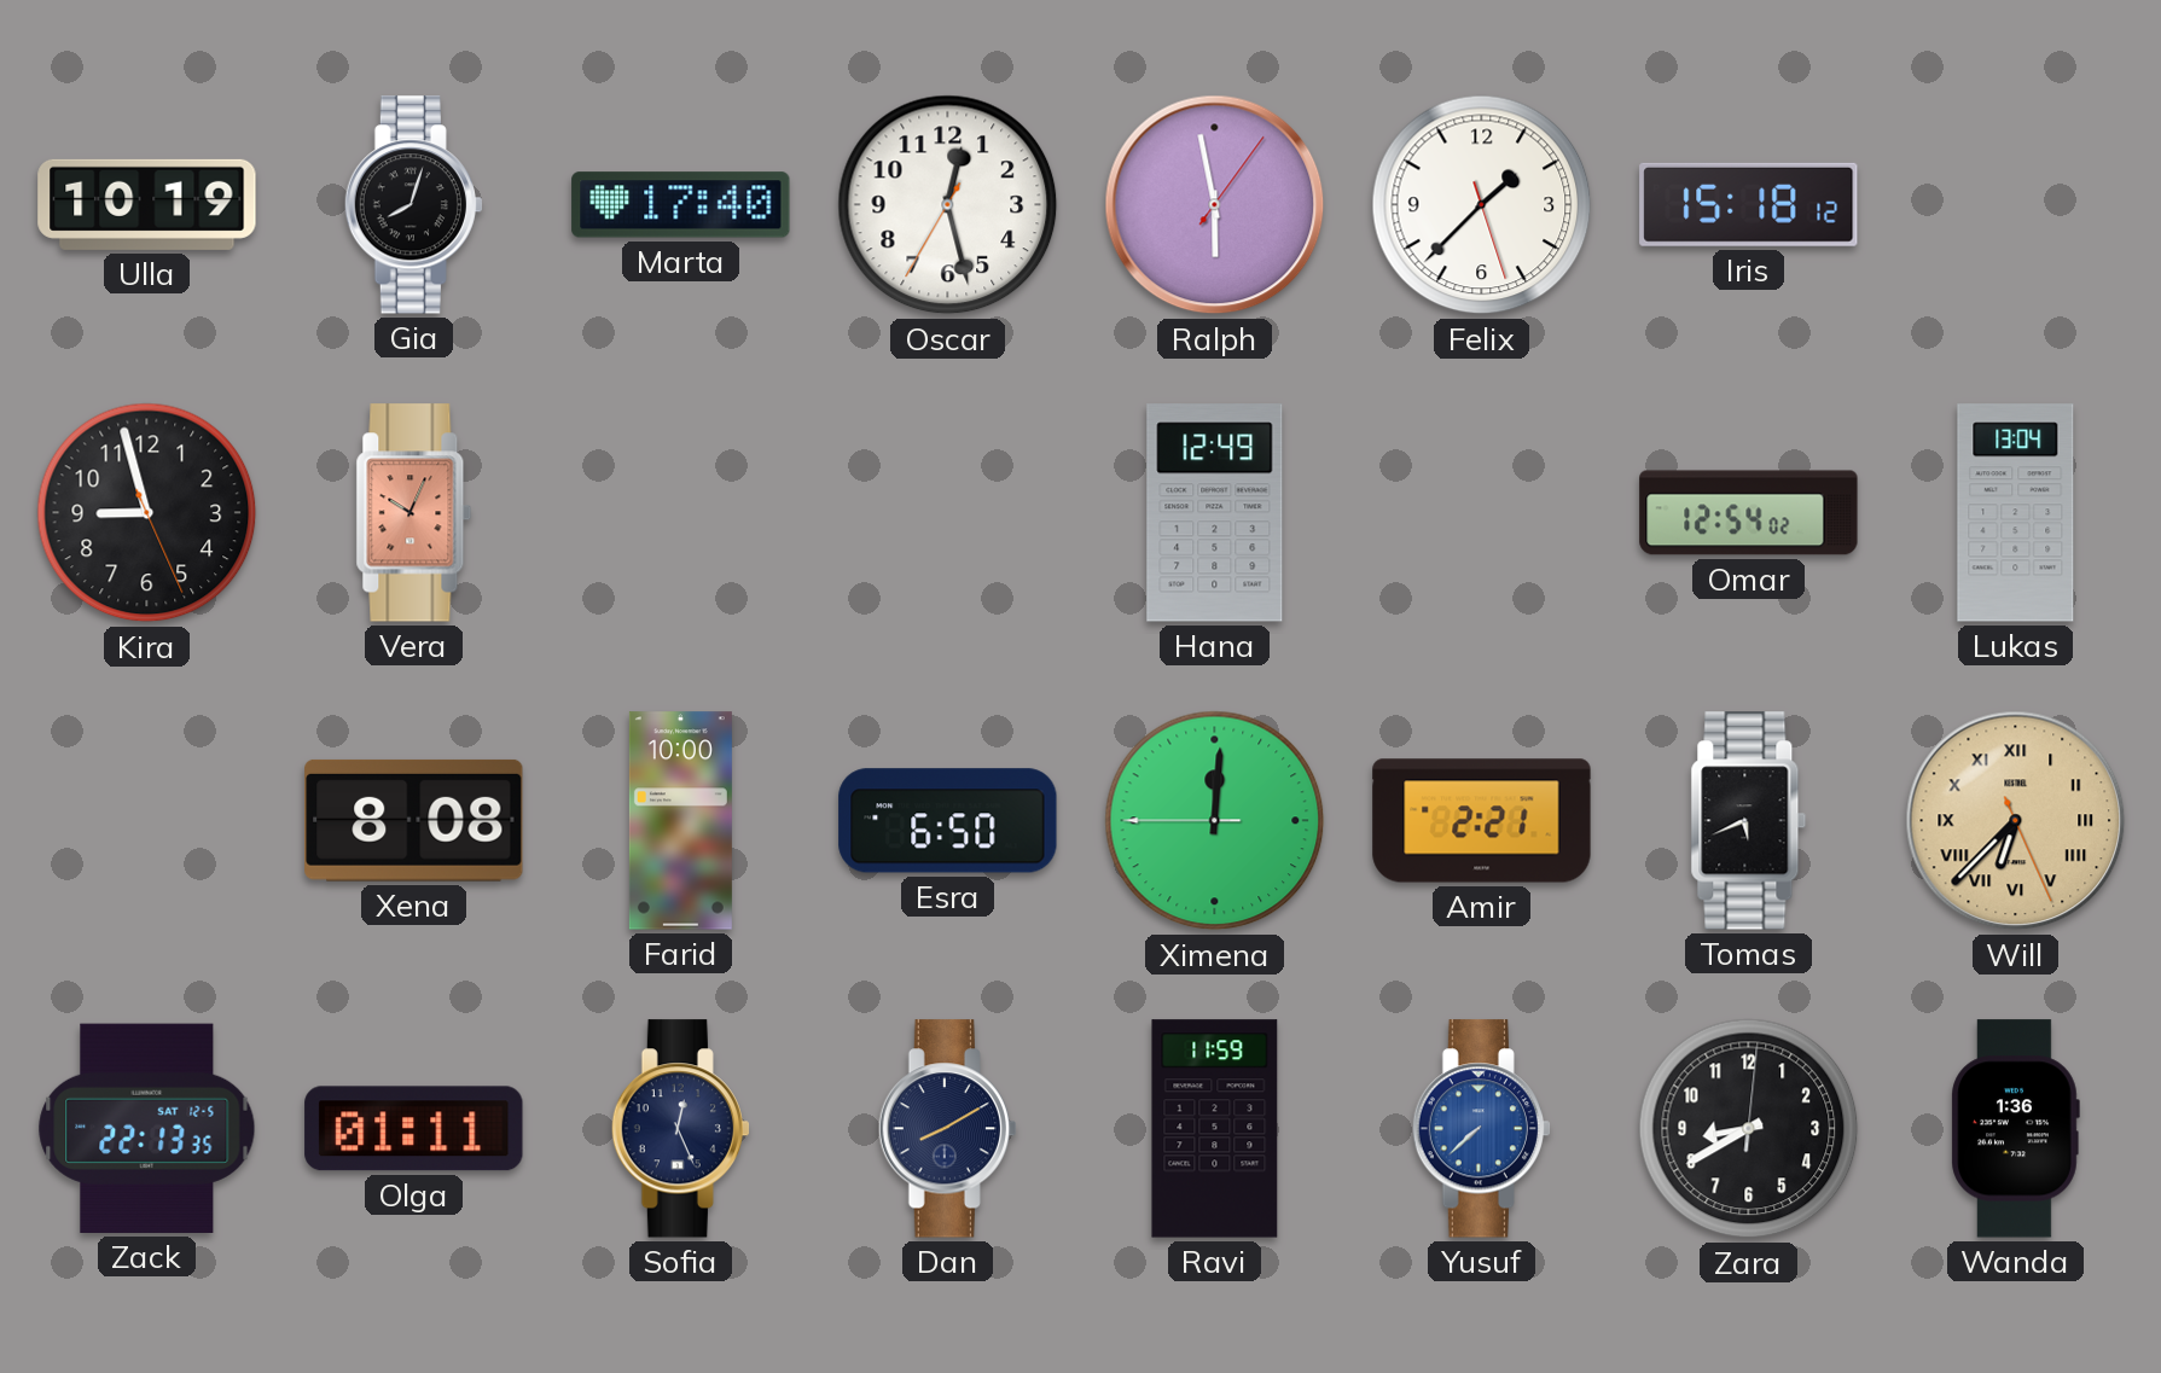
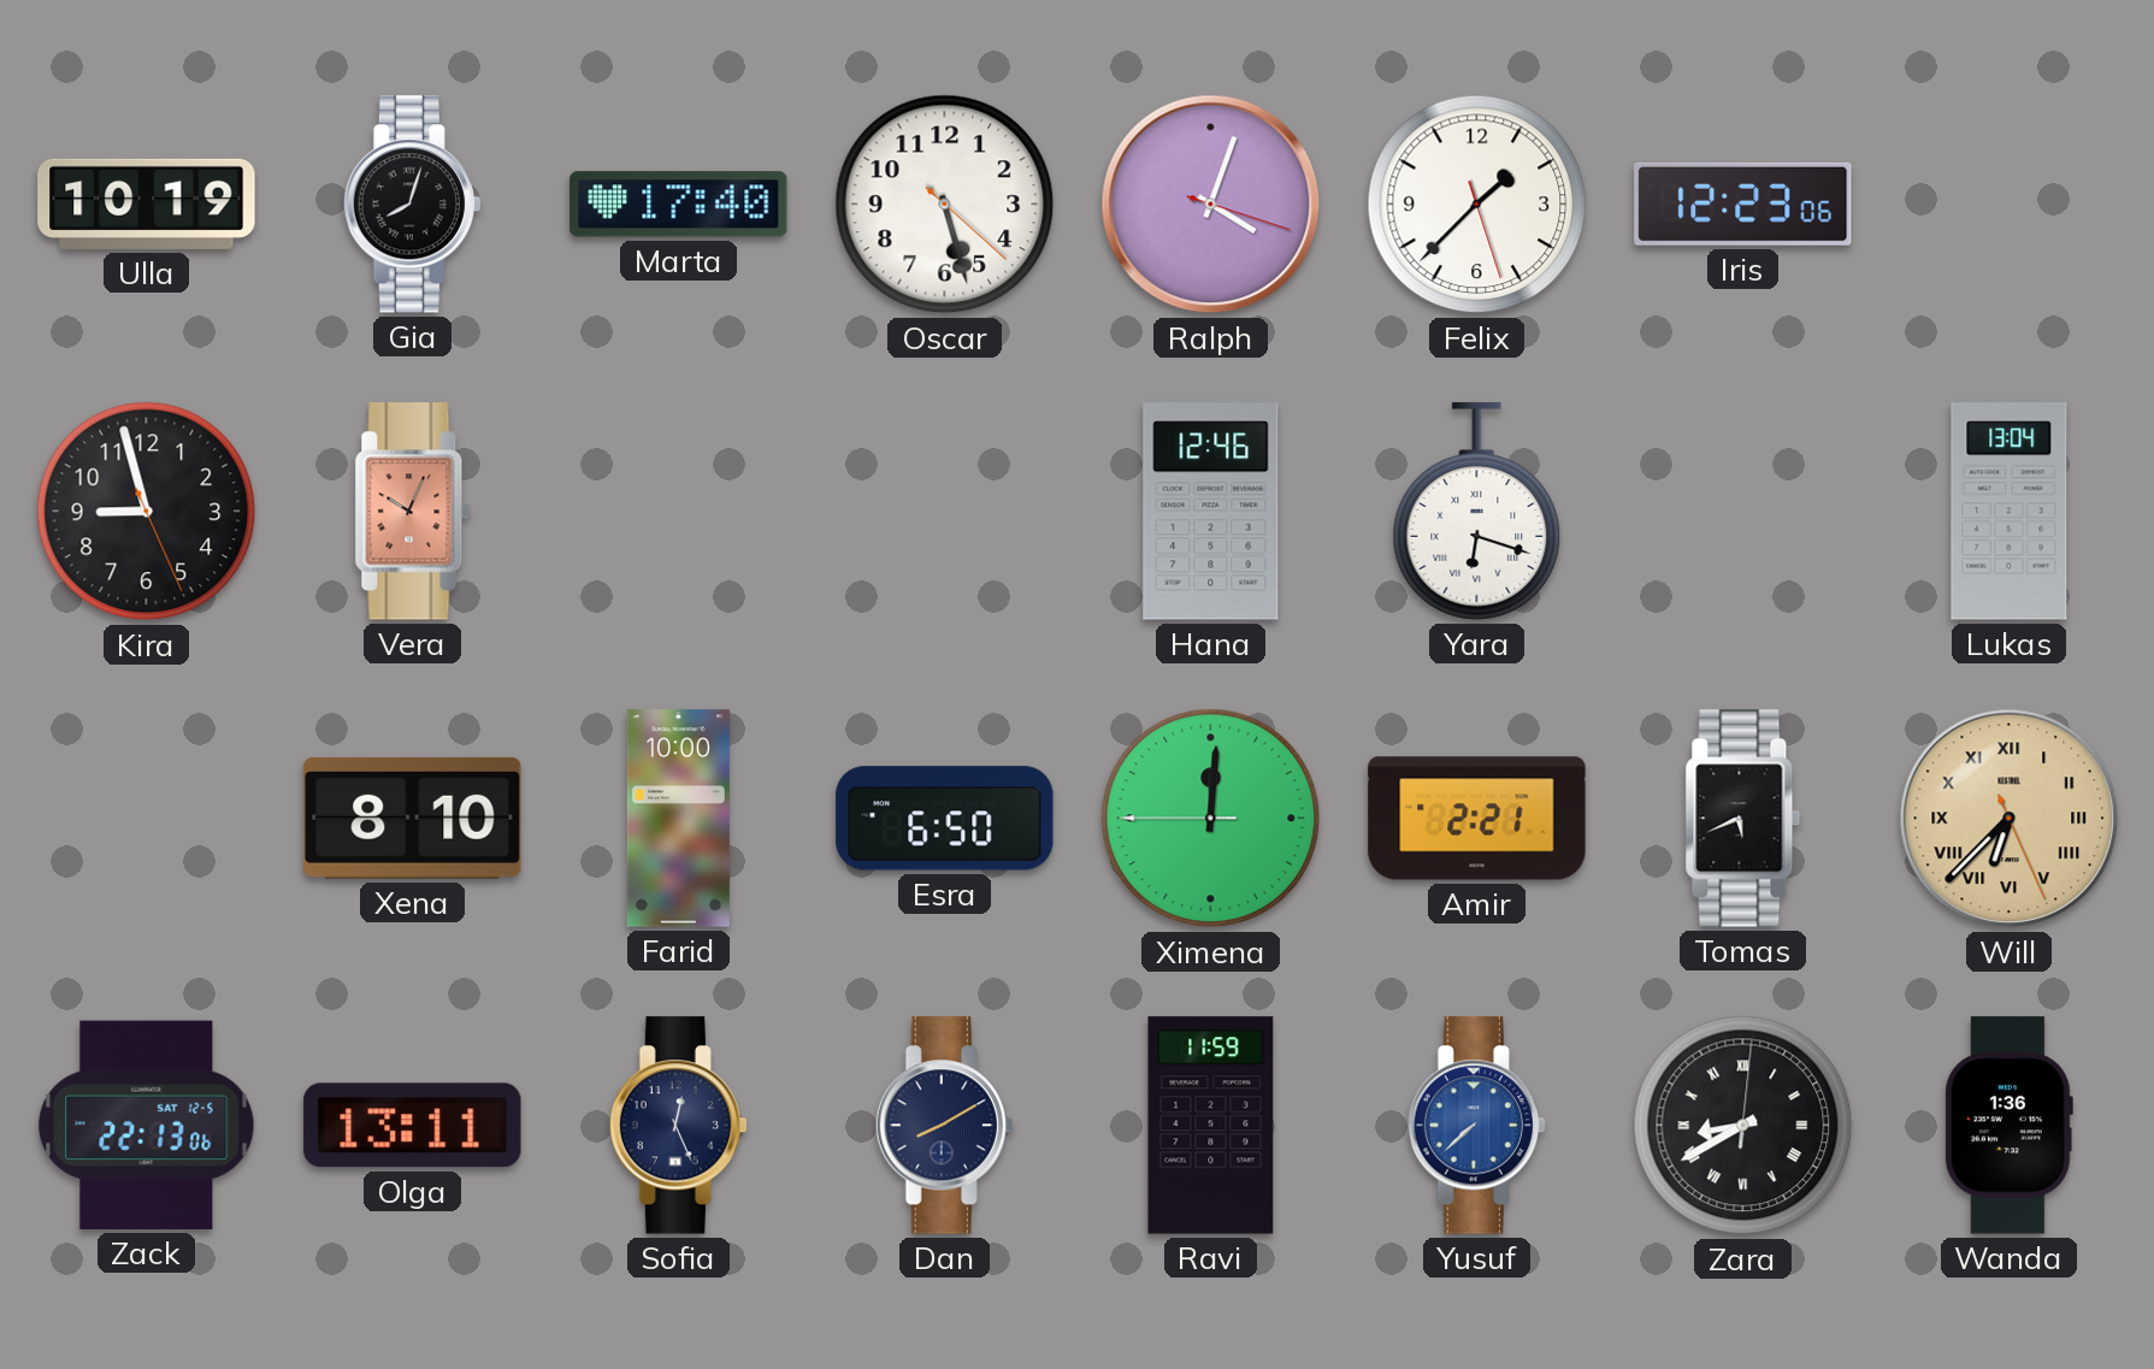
Oscar: 12:27 -> 5:27 (945, 205)
Ralph: 5:58 -> 4:03 (1211, 205)
Iris: 15:18 -> 12:23 (1743, 203)
Hana: 12:49 -> 12:46 (1211, 512)
Yara: none -> 6:18 (1477, 512)
Omar: 12:54 -> none (1749, 513)
Xena: 8:08 -> 8:10 (413, 818)
Zack: 22:13:35 -> 22:13:06 (147, 1125)
Olga: 01:11 -> 13:11 (413, 1126)
Zara numerals: Arabic -> Roman (1743, 1126)
